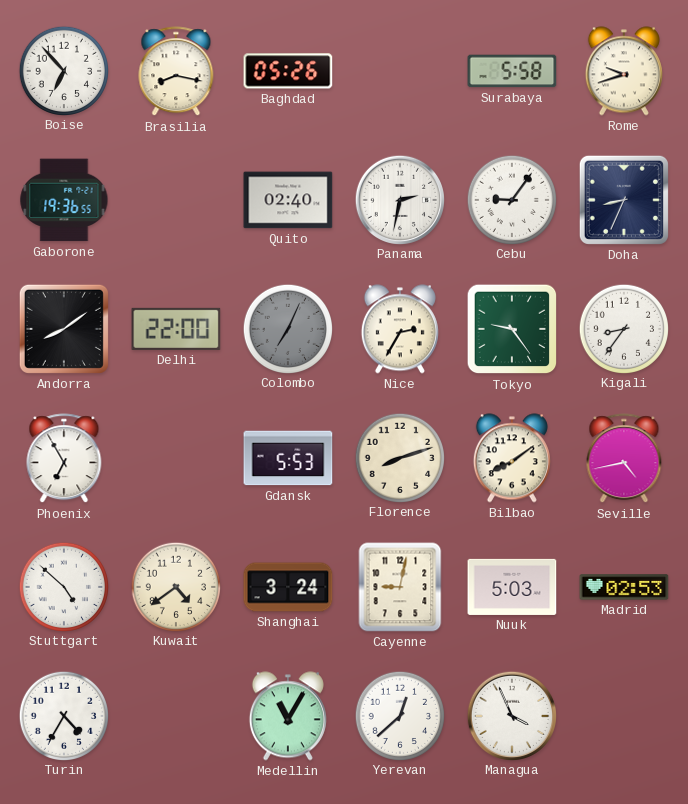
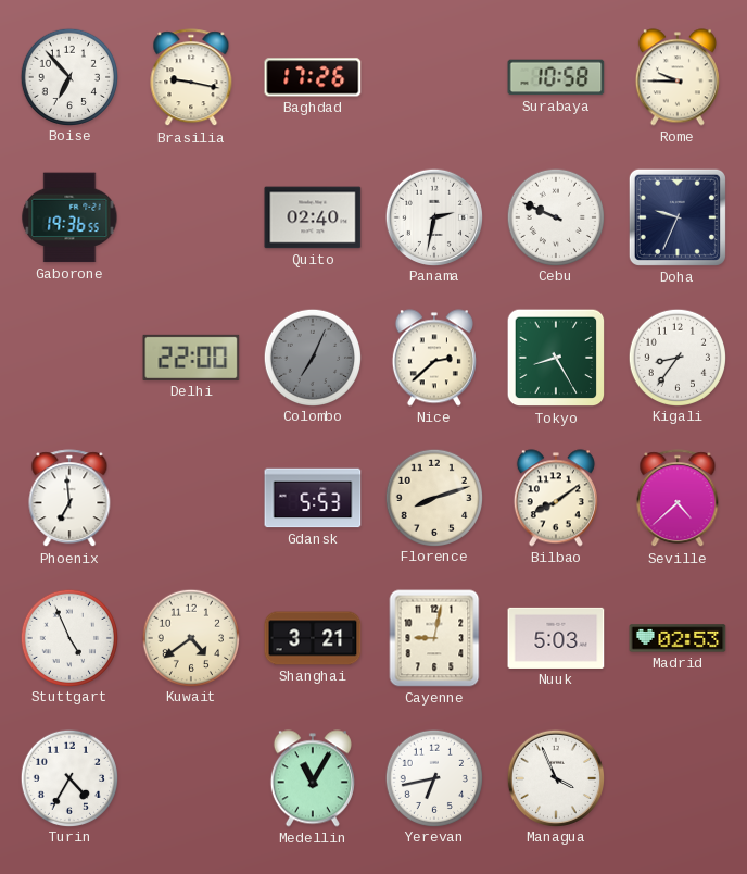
Brasilia: 8:17 -> 9:17 (191, 78)
Baghdad: 05:26 -> 17:26 (313, 77)
Surabaya: 5:58 -> 10:58 (556, 77)
Rome: 9:42 -> 9:45 (678, 77)
Cebu: 9:06 -> 9:49 (555, 216)
Doha: 8:34 -> 9:34 (678, 217)
Andorra: 8:09 -> none (64, 329)
Nice: 2:35 -> 2:38 (434, 358)
Tokyo: 9:24 -> 8:25 (556, 358)
Phoenix: 6:55 -> 6:59 (69, 499)
Seville: 4:43 -> 4:38 (678, 499)
Stuttgart: 4:52 -> 4:56 (68, 637)
Shanghai: 3:24 -> 3:21 (313, 638)
Yerevan: 12:38 -> 6:43 (433, 777)
